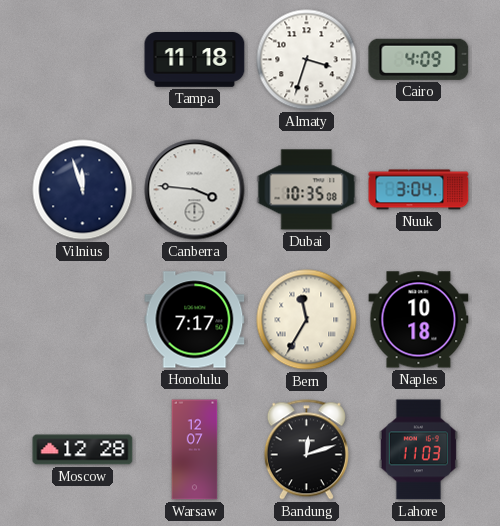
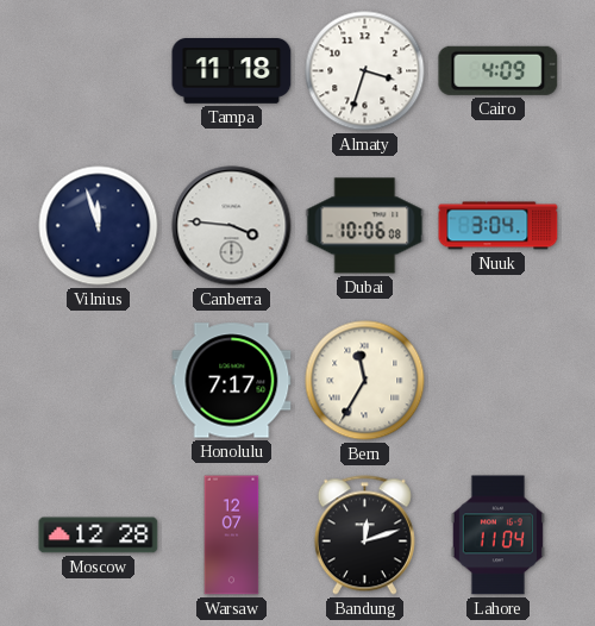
Dubai: 10:35 -> 10:06 (365, 226)
Naples: 10:18 -> none (419, 320)
Lahore: 11:03 -> 11:04 (497, 536)
